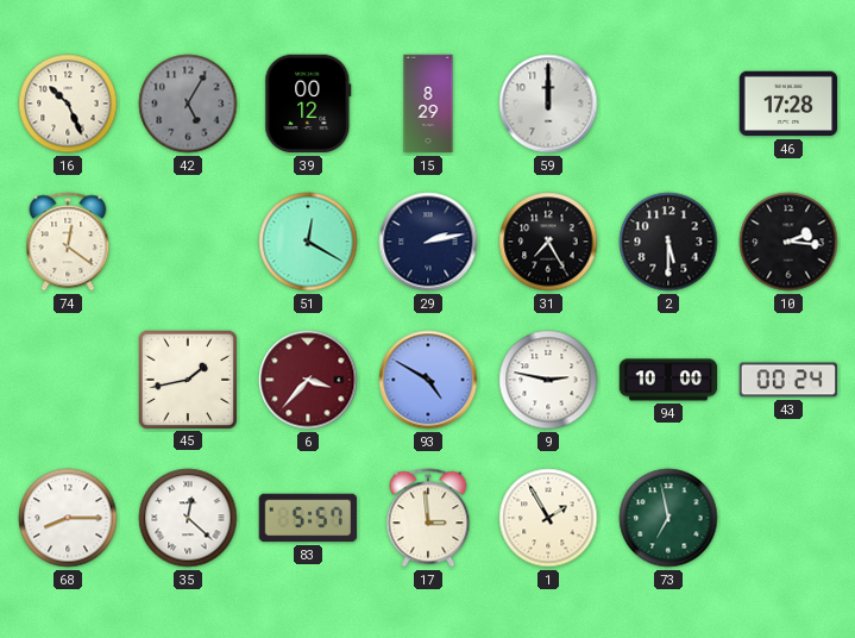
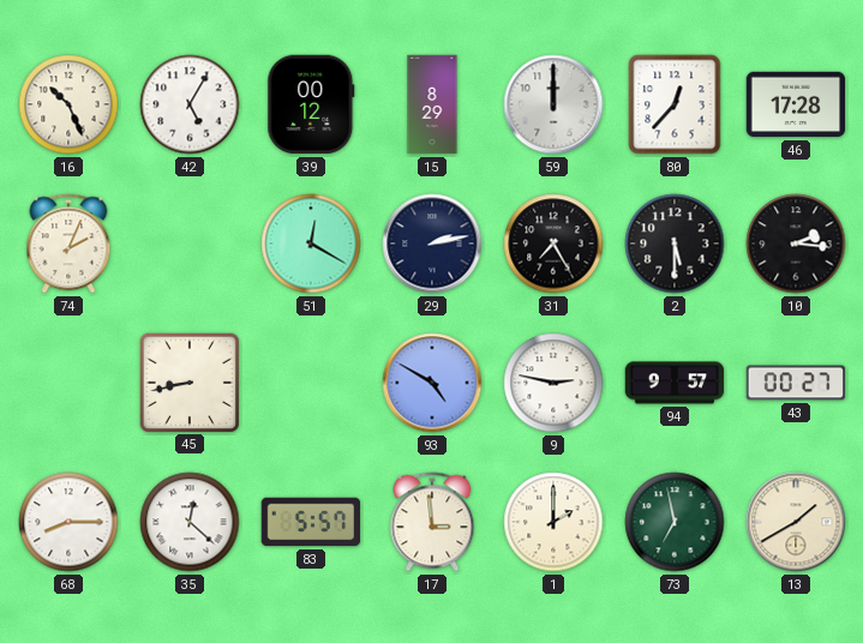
42 dial: grey -> white (190, 104)
80: none -> 12:37 (675, 104)
74: 12:21 -> 2:04 (68, 244)
45: 1:43 -> 8:43 (188, 381)
6: 3:37 -> none (308, 380)
94: 10:00 -> 9:57 (675, 383)
43: 00:24 -> 00:27 (796, 383)
1: 1:55 -> 2:00 (553, 522)
13: none -> 1:40 (796, 522)
